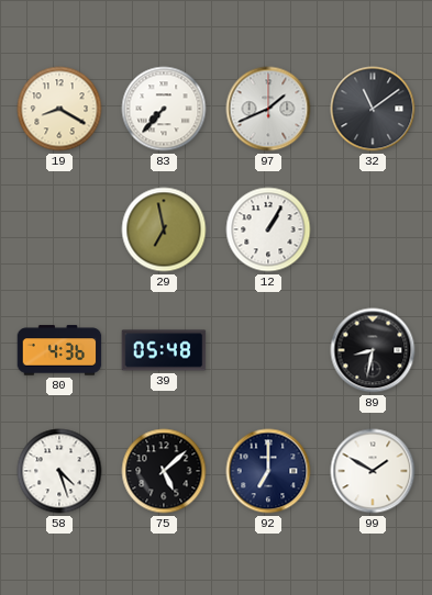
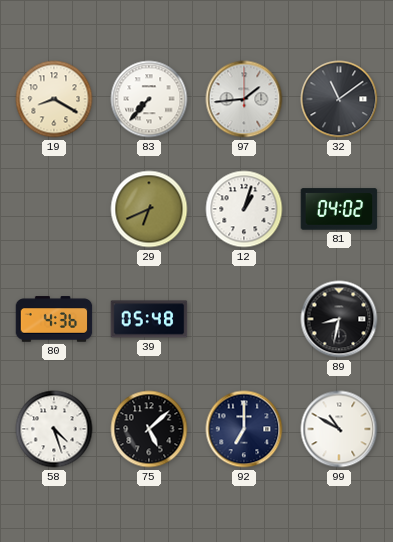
97: 1:41 -> 1:44 (244, 99)
29: 6:58 -> 6:41 (149, 209)
12: 1:05 -> 1:03 (244, 209)
81: none -> 04:02 (339, 209)
99: 1:50 -> 10:50 (339, 429)
